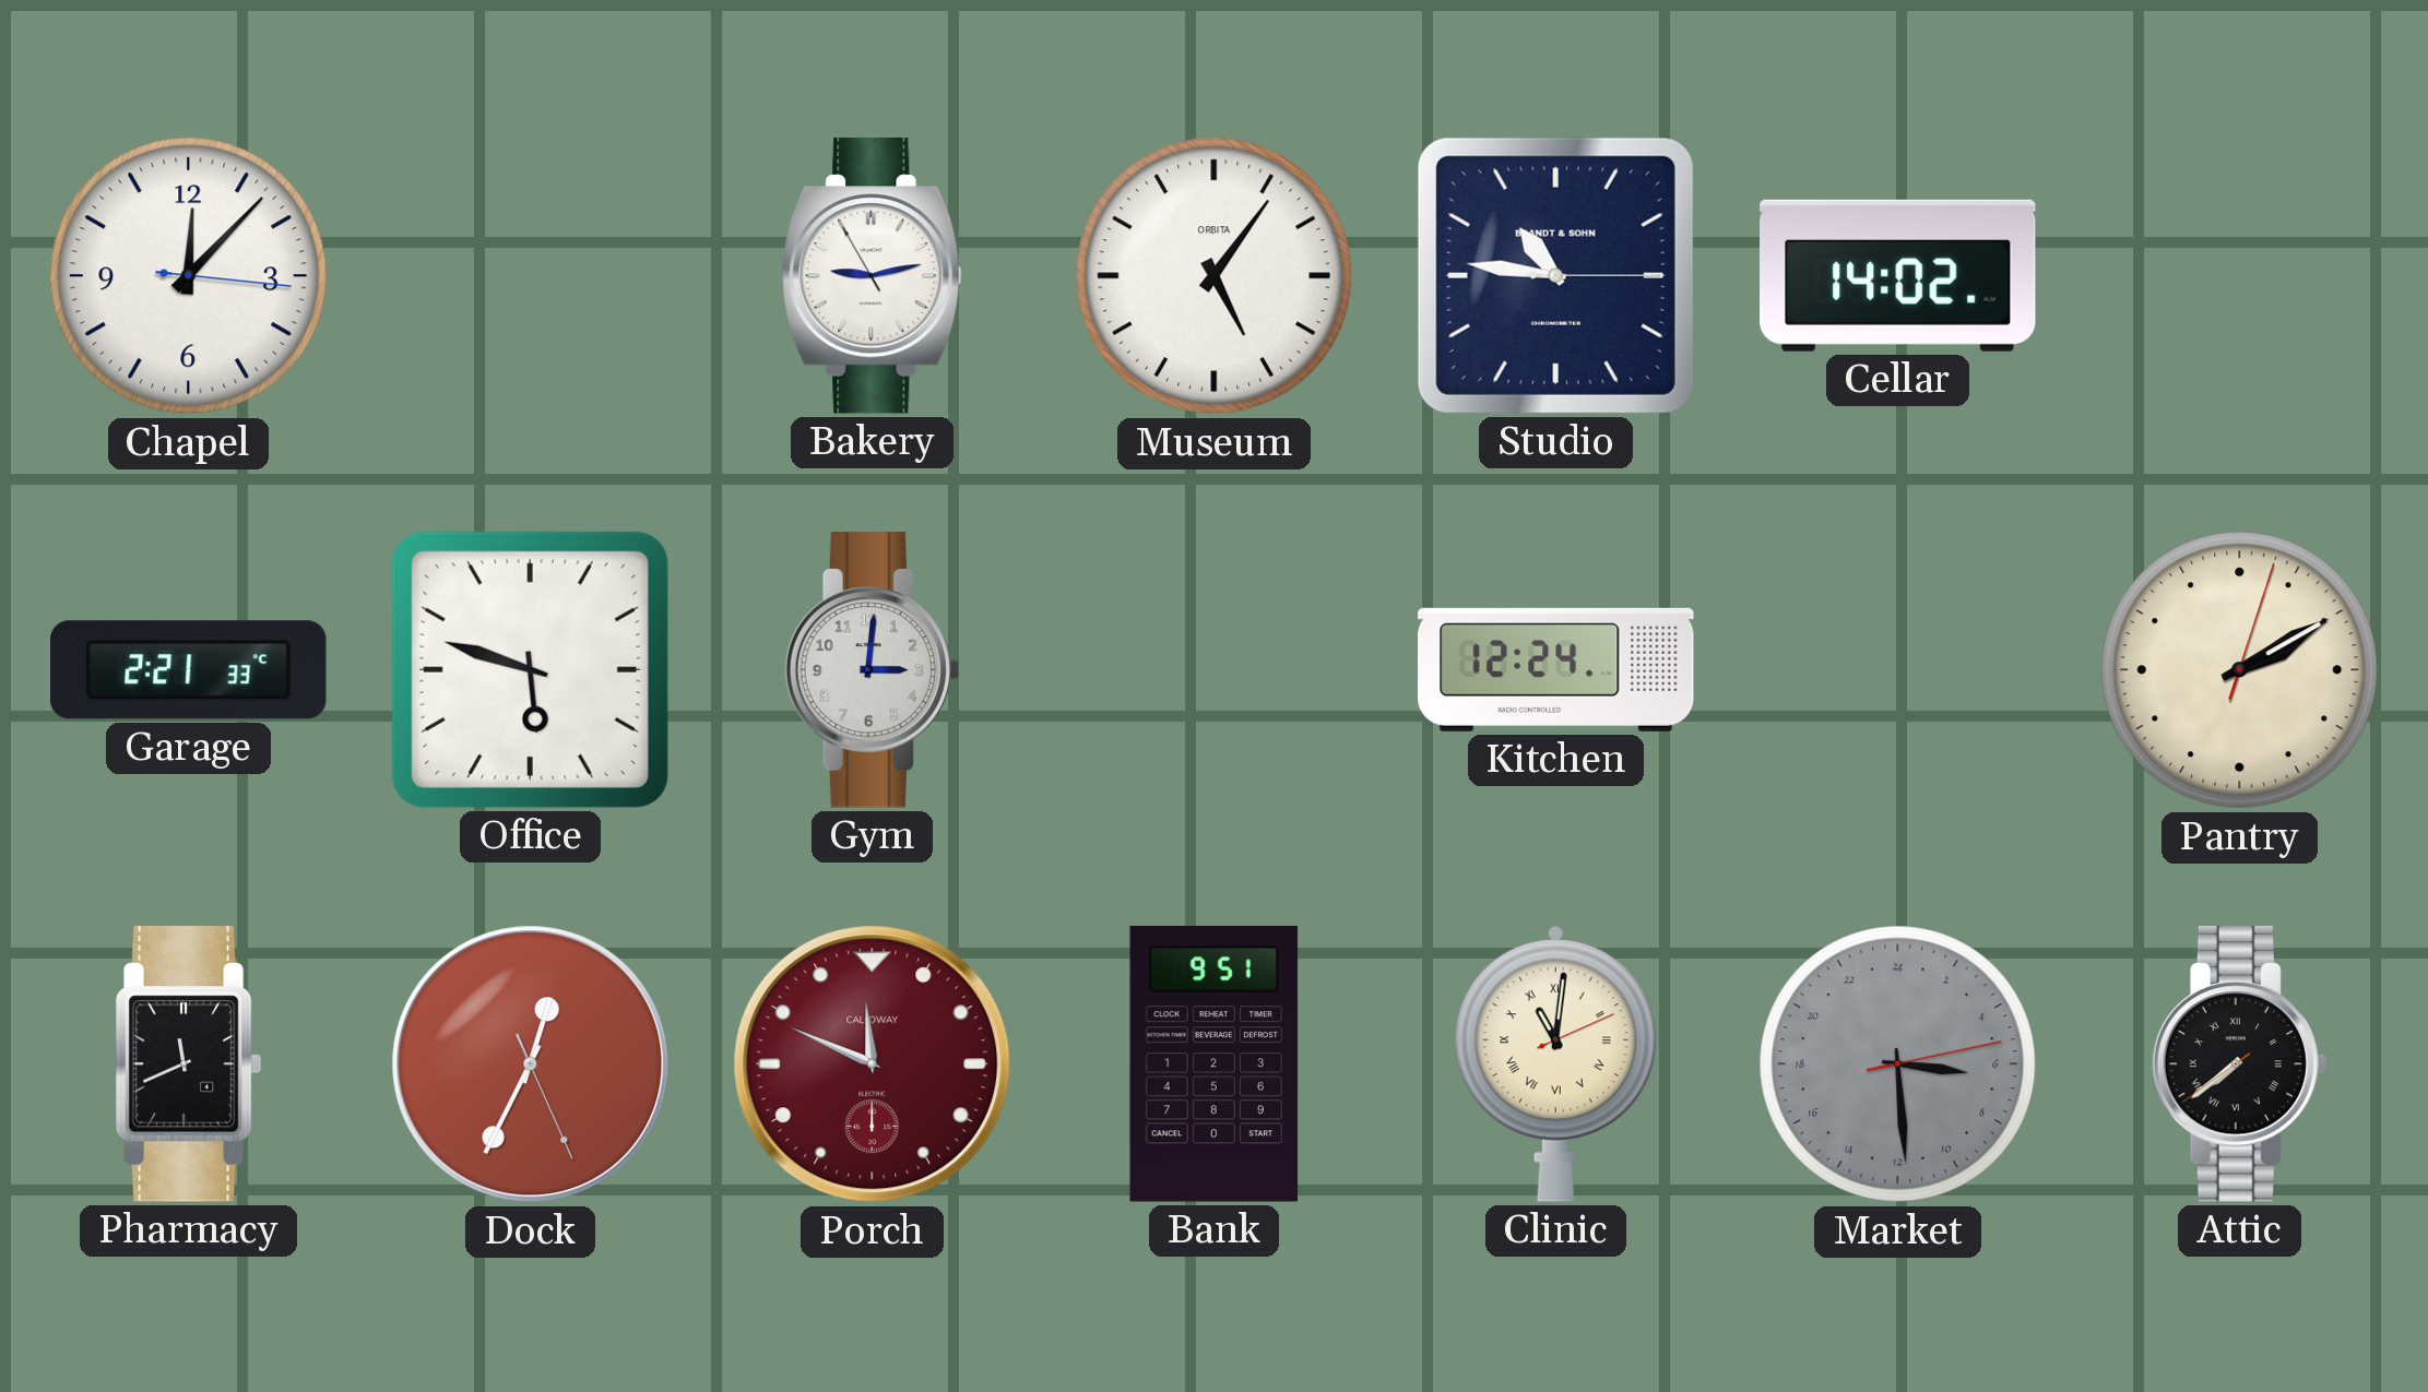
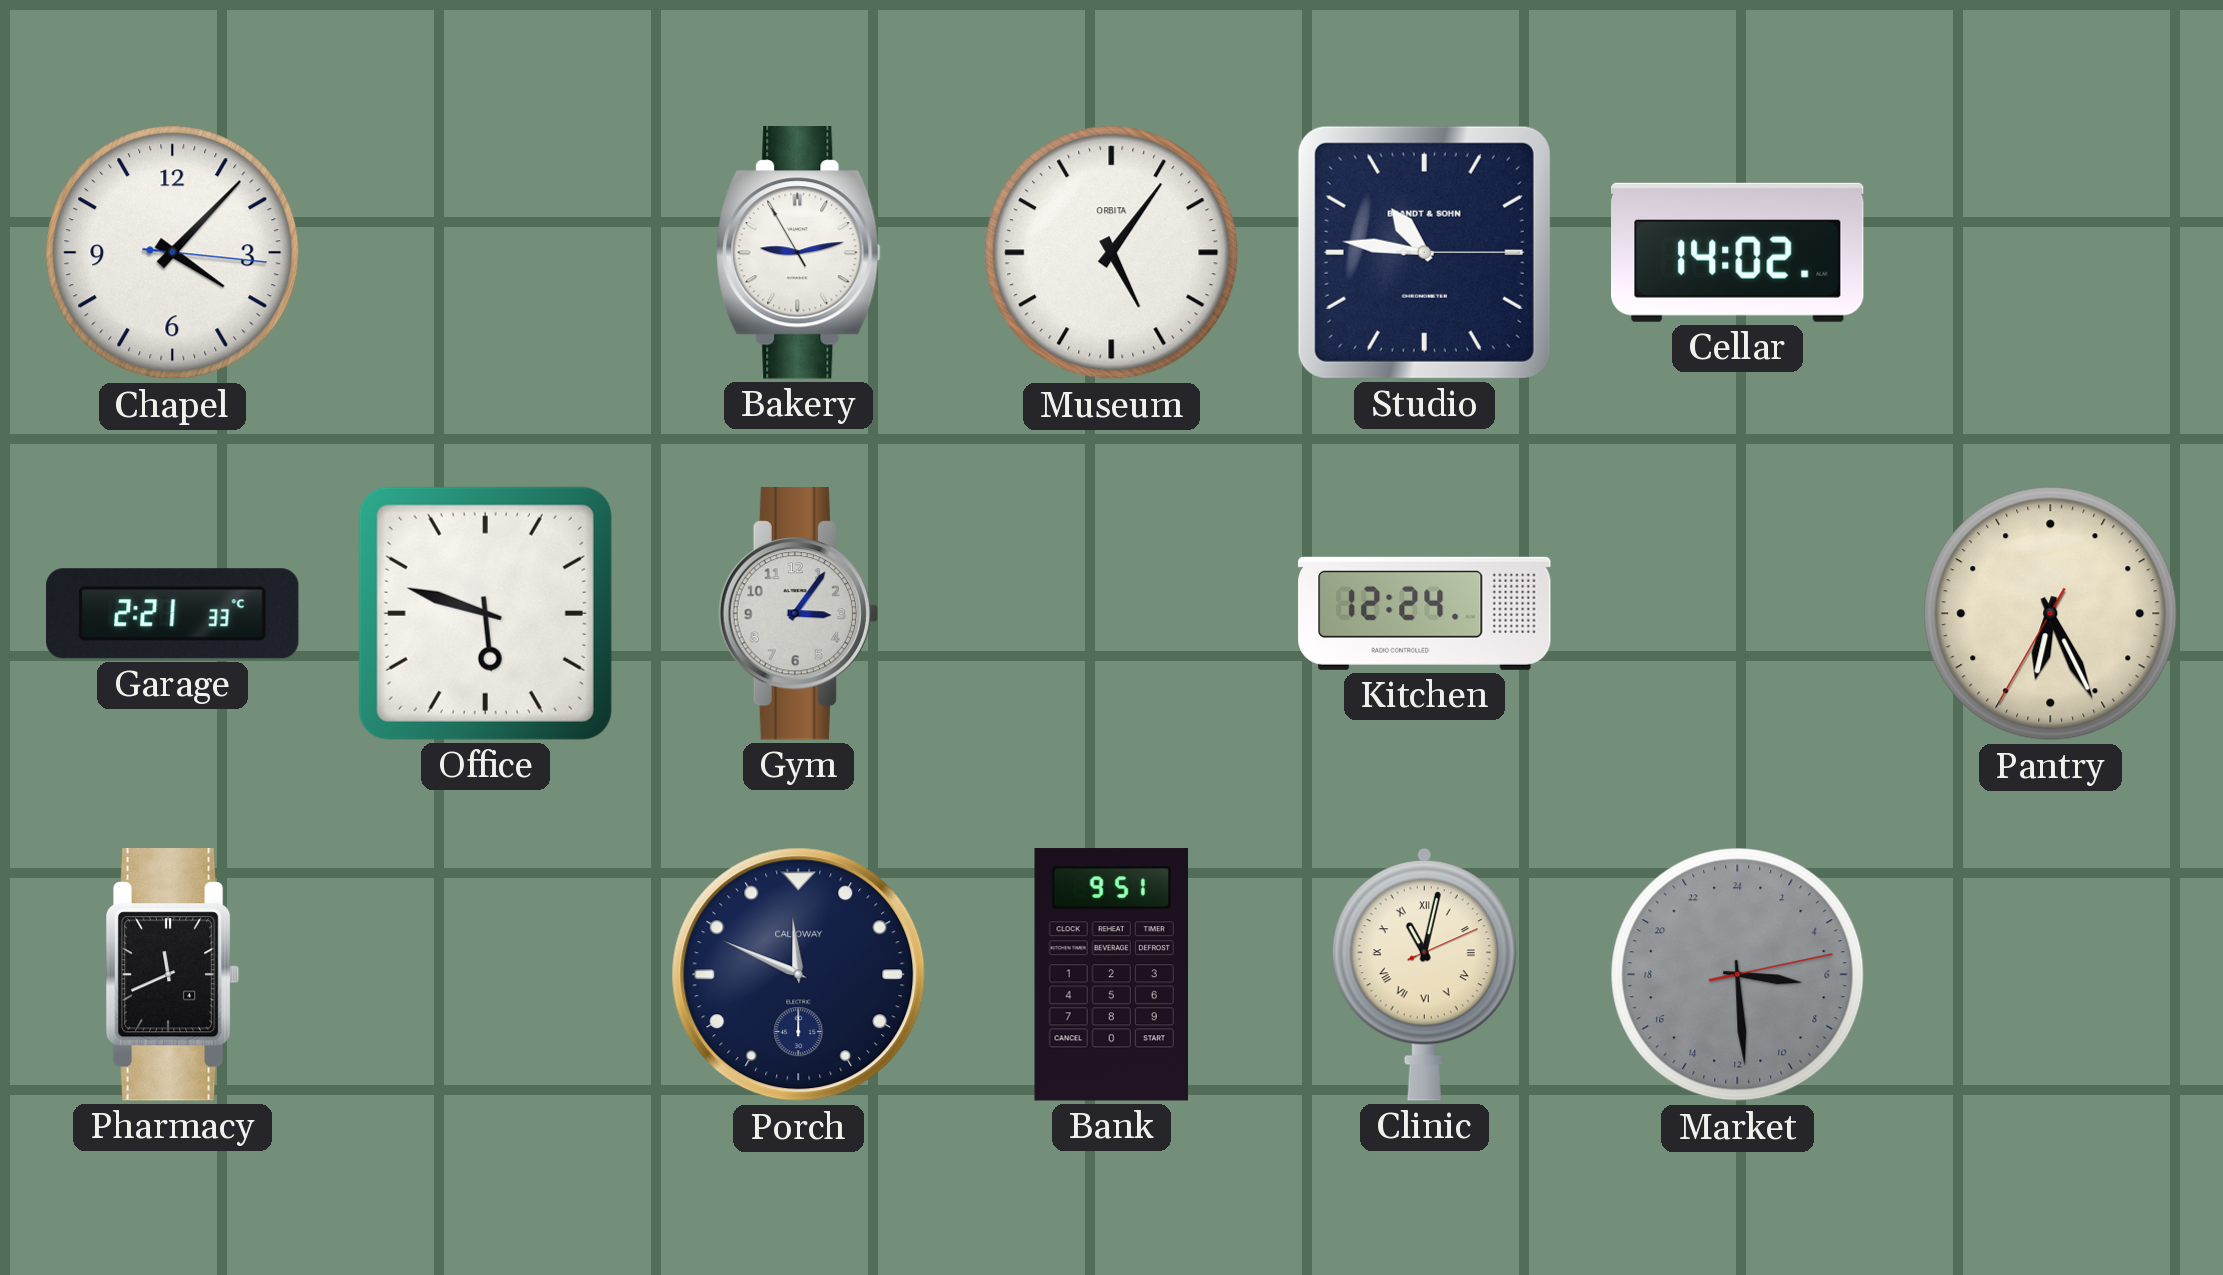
Chapel: 12:07 -> 4:07 (173, 253)
Gym: 3:01 -> 3:06 (798, 614)
Pantry: 2:10 -> 6:25 (2051, 614)
Dock: 12:34 -> none (531, 1064)
Porch dial: burgundy -> navy (799, 975)
Clinic: 11:01 -> 11:02 (1424, 974)
Attic: 7:38 -> none (2239, 1064)
